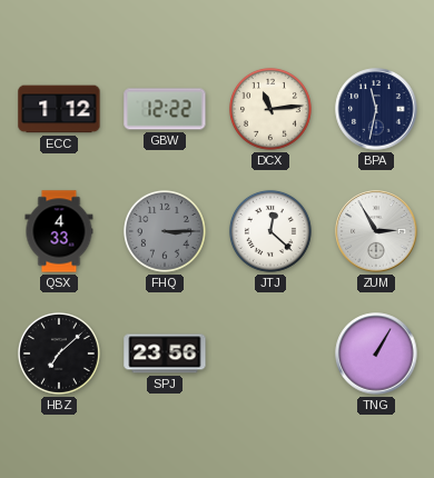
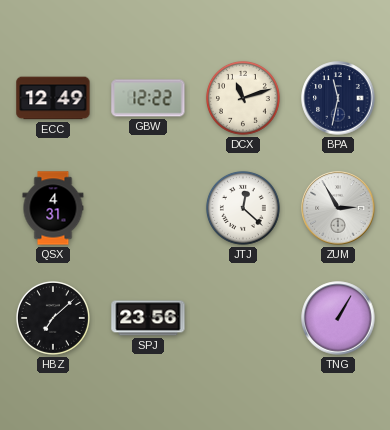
ECC: 1:12 -> 12:49 (53, 98)
DCX: 11:14 -> 11:12 (243, 98)
QSX: 4:33 -> 4:31 (53, 208)
FHQ: 3:15 -> none (165, 231)
